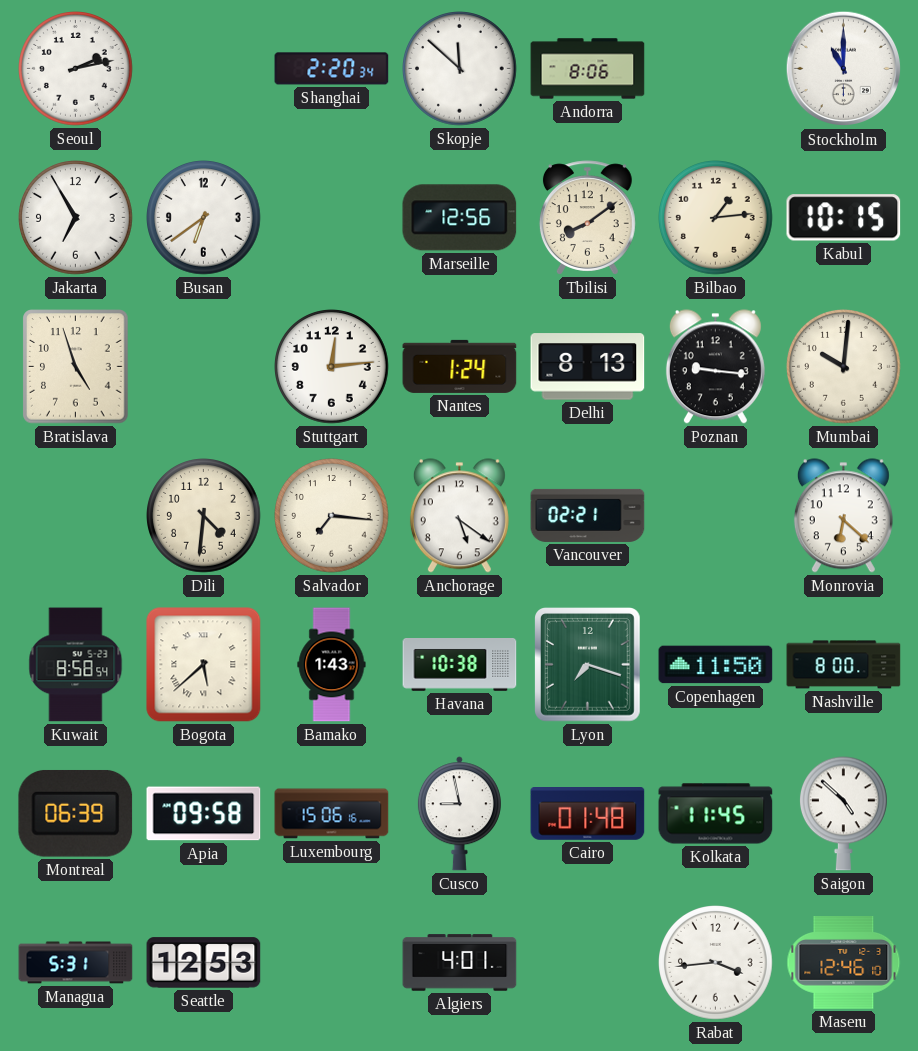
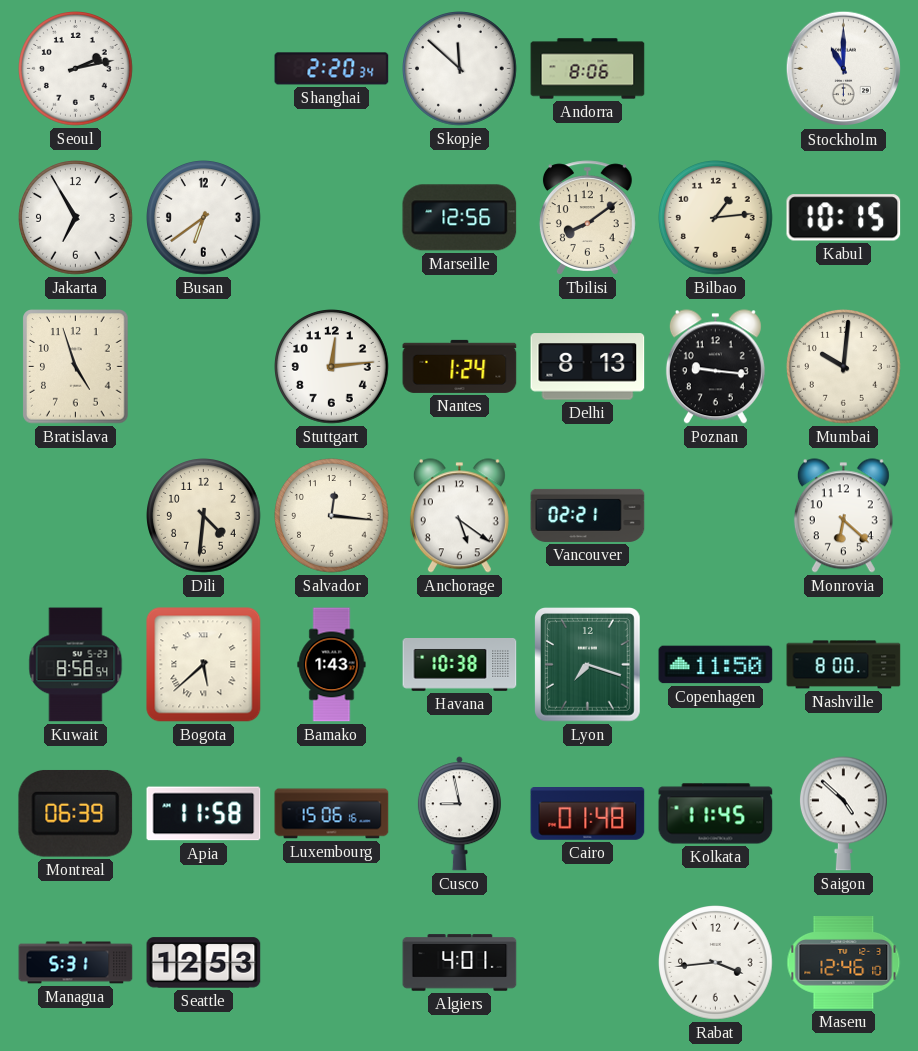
Salvador: 7:16 -> 12:16 (332, 516)
Apia: 09:58 -> 11:58 (204, 814)
